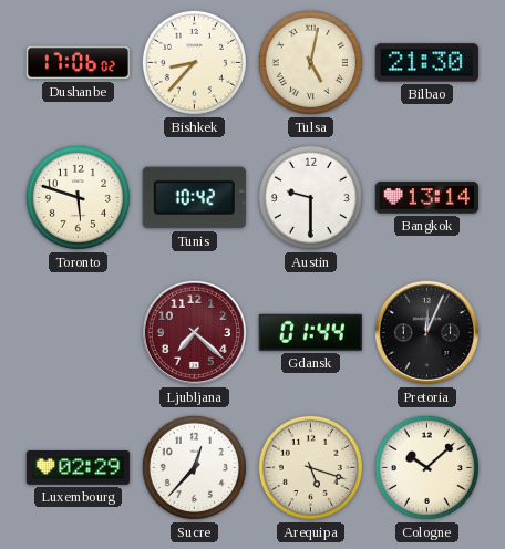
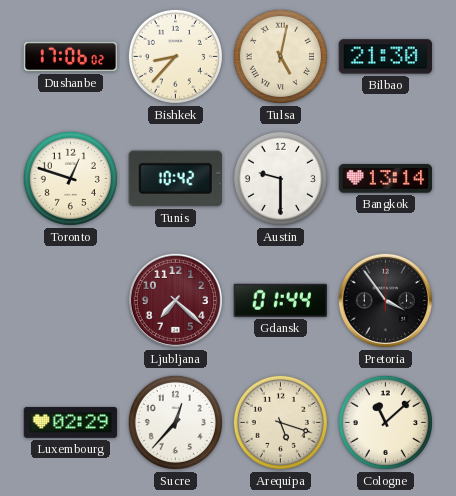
Toronto: 5:48 -> 12:48 (70, 178)
Pretoria: 12:04 -> 3:54 (385, 300)
Cologne: 10:08 -> 11:08 (385, 422)
